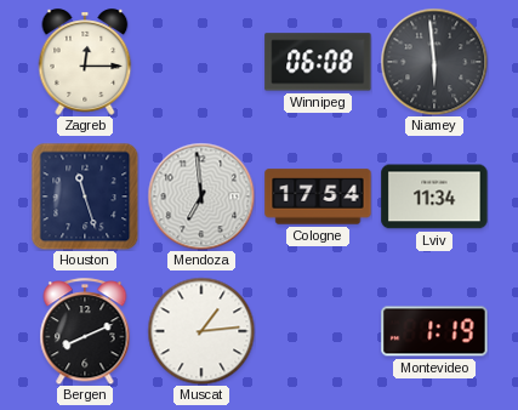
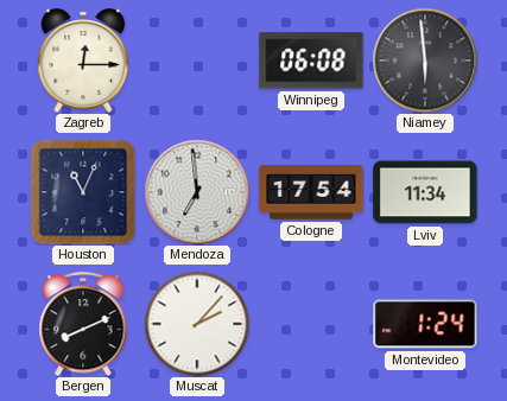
Houston: 11:27 -> 11:04 (83, 192)
Muscat: 1:14 -> 2:07 (197, 324)
Montevideo: 1:19 -> 1:24 (425, 324)
